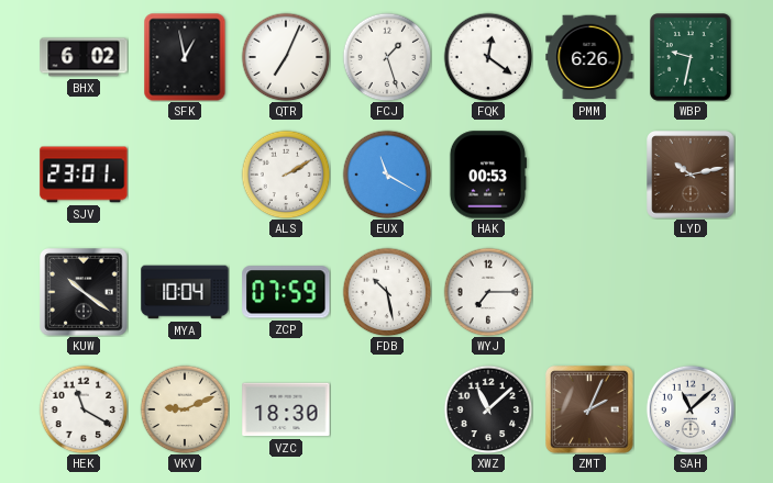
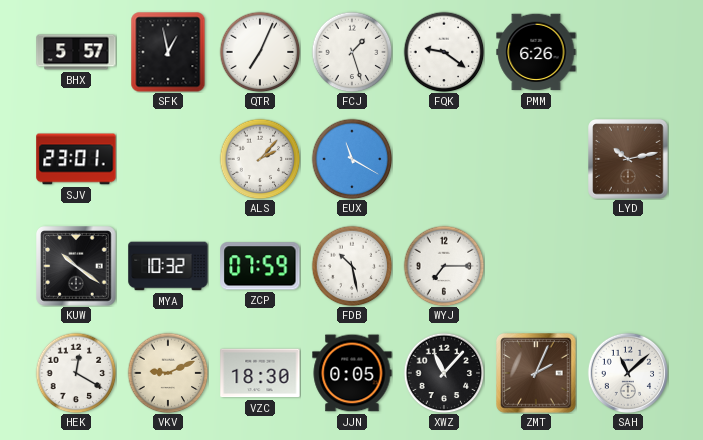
BHX: 6:02 -> 5:57 (76, 52)
FQK: 12:21 -> 9:21 (444, 52)
WBP: 9:32 -> none (692, 58)
ALS: 2:10 -> 2:07 (260, 159)
HAK: 00:53 -> none (487, 175)
MYA: 10:04 -> 10:32 (168, 266)
HEK: 11:20 -> 12:20 (76, 373)
JJN: none -> 0:05 (352, 373)
XWZ: 11:08 -> 11:07 (444, 373)
